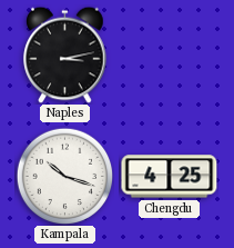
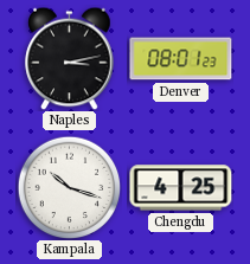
Denver: none -> 08:01 (181, 59)
